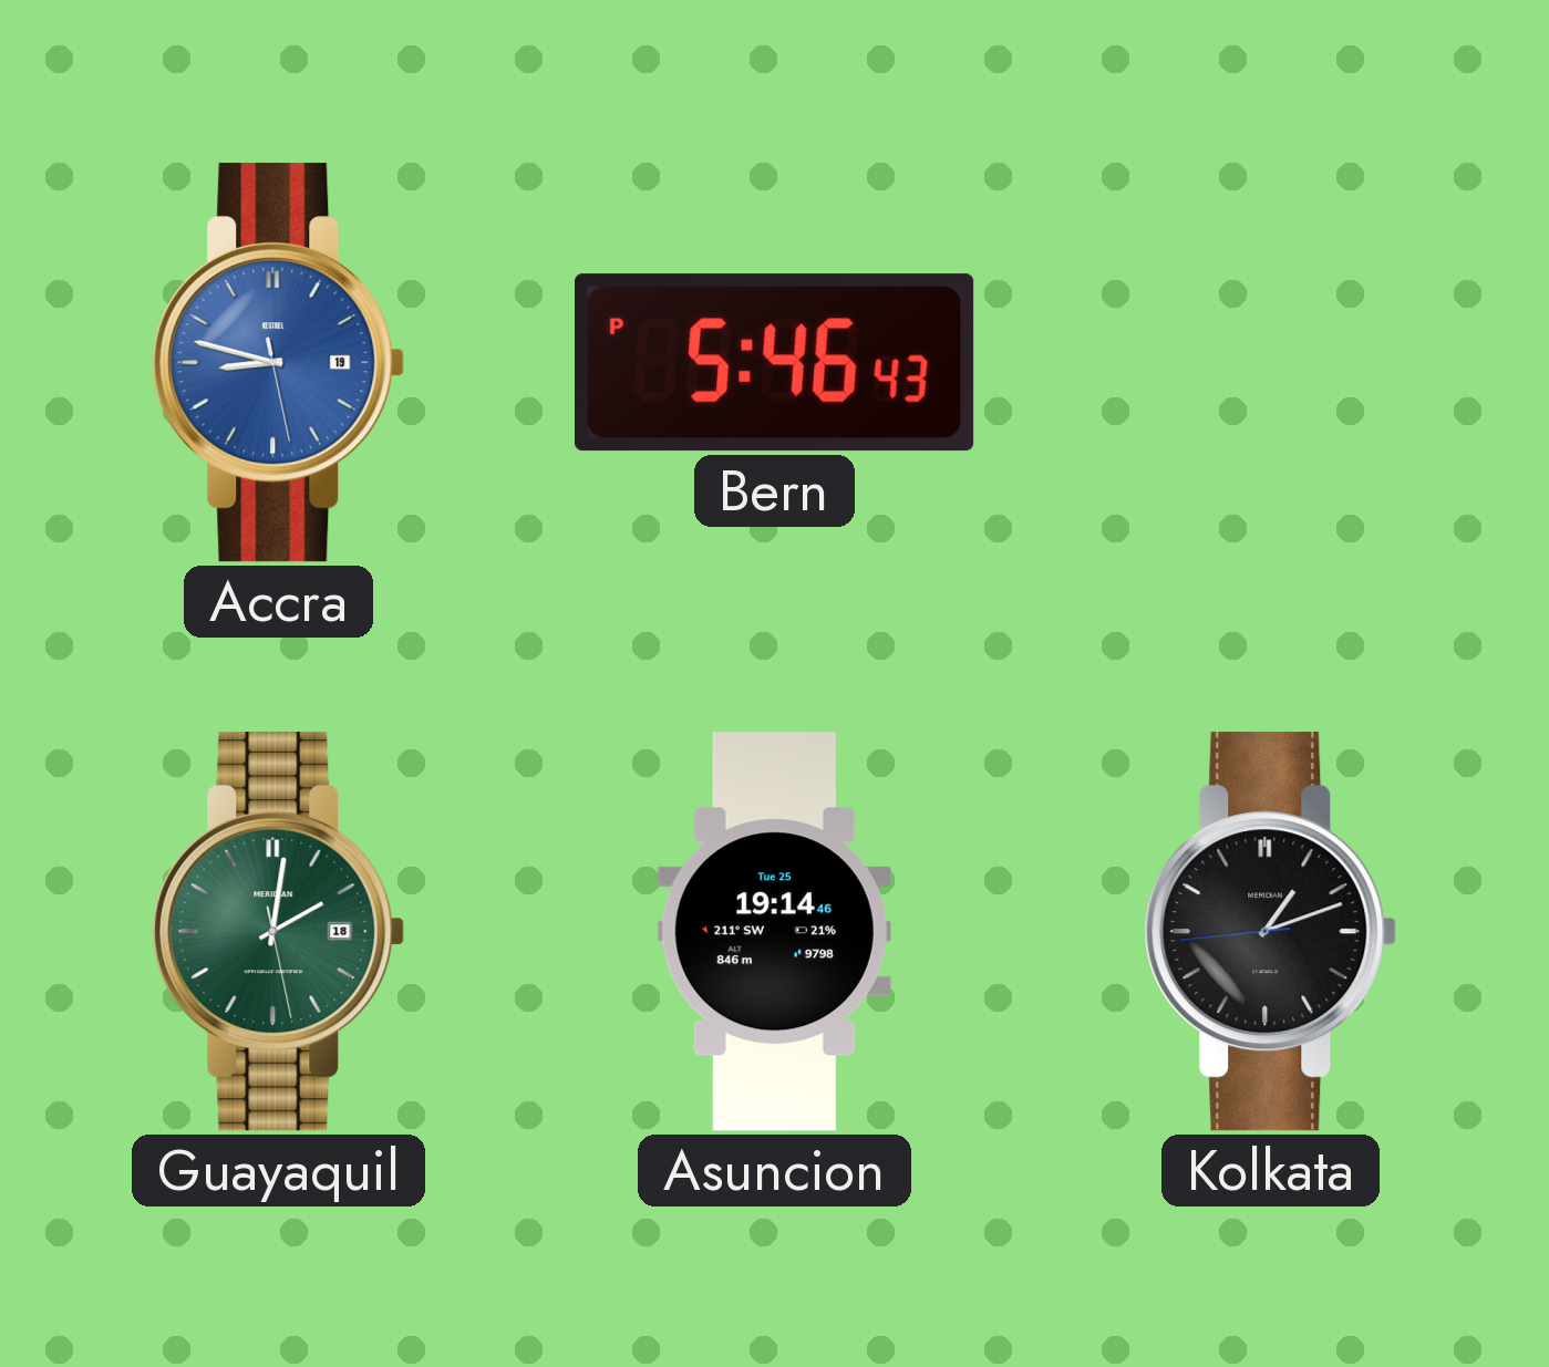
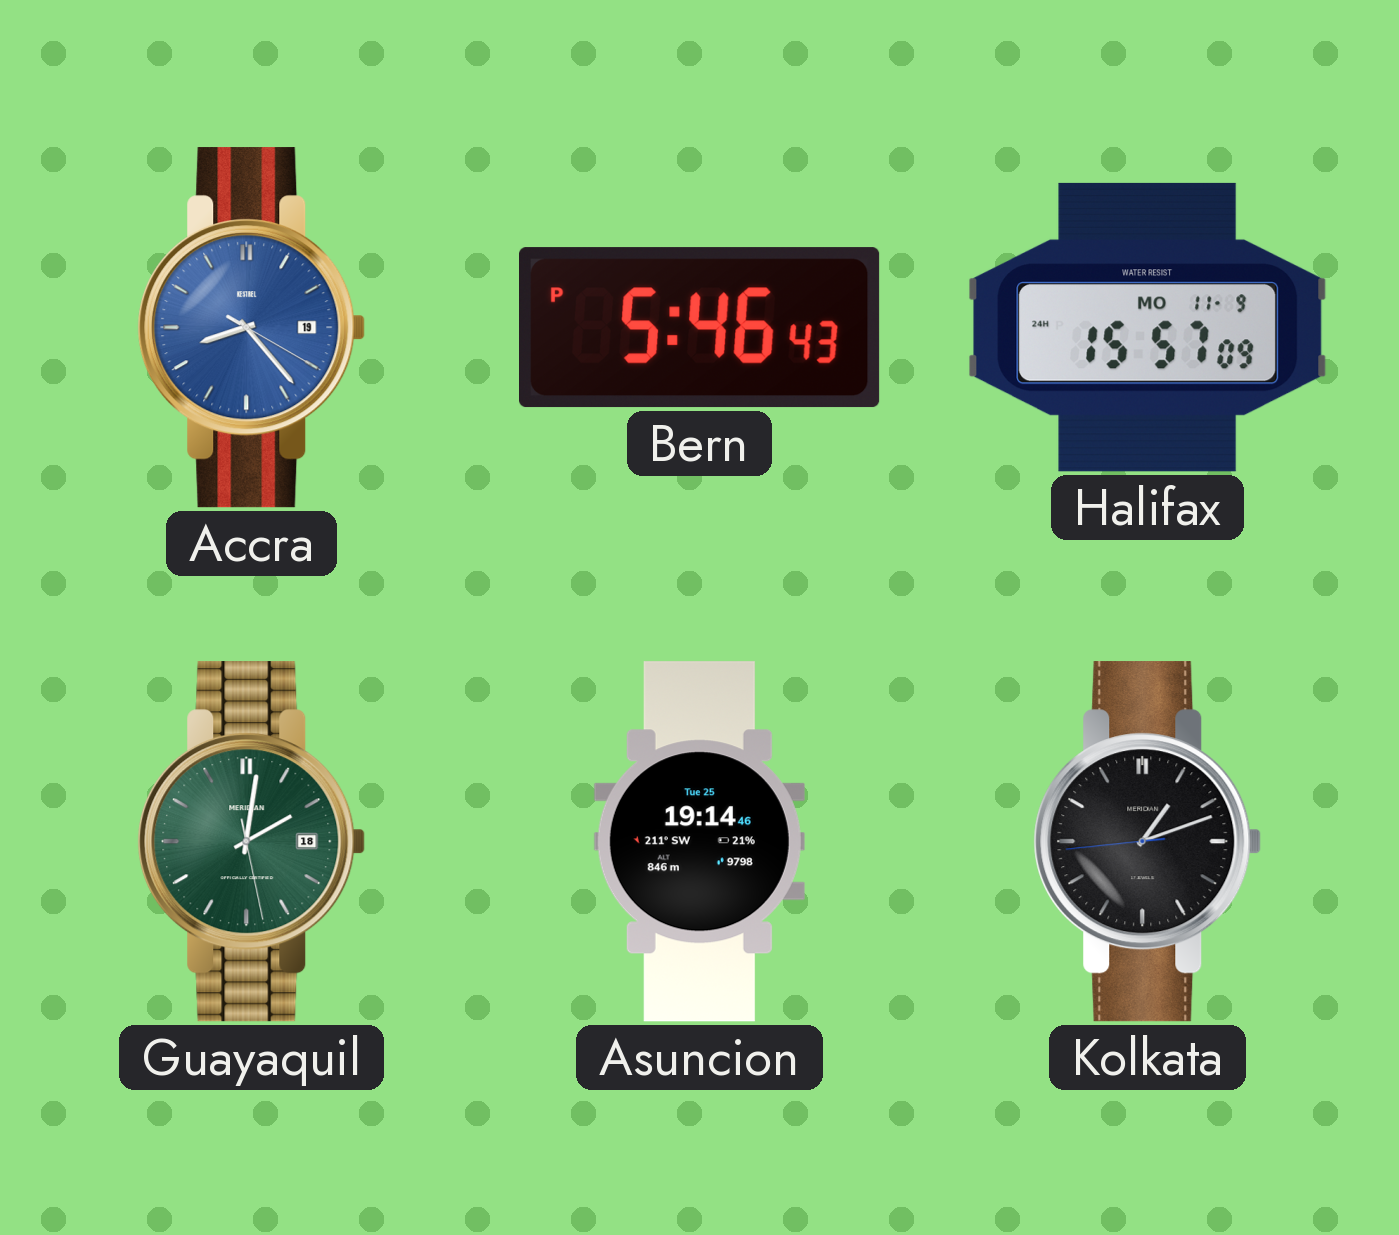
Accra: 8:47 -> 8:23 (252, 328)
Halifax: none -> 15:57 (1148, 327)
